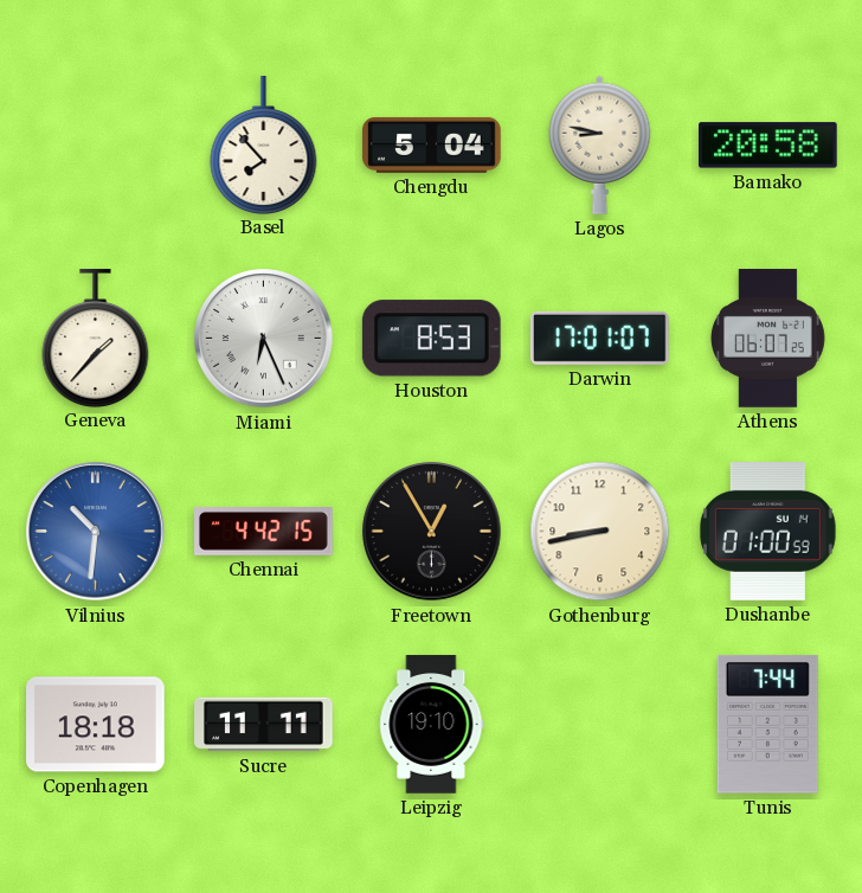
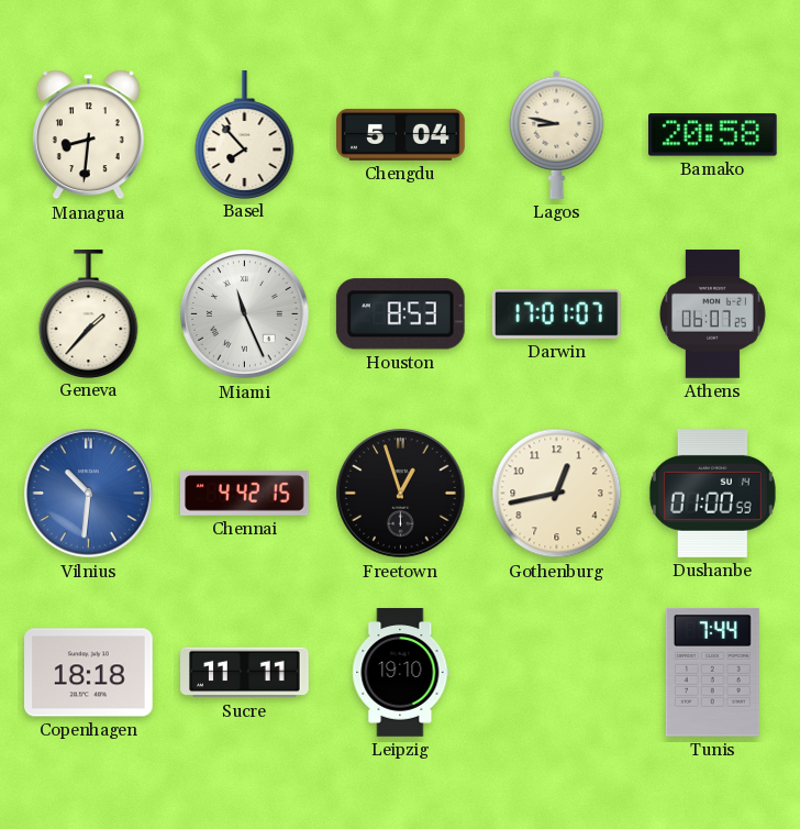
Managua: none -> 8:31 (88, 135)
Miami: 6:26 -> 11:26 (245, 314)
Freetown: 12:55 -> 12:57 (401, 494)
Gothenburg: 8:43 -> 12:43 (557, 494)
